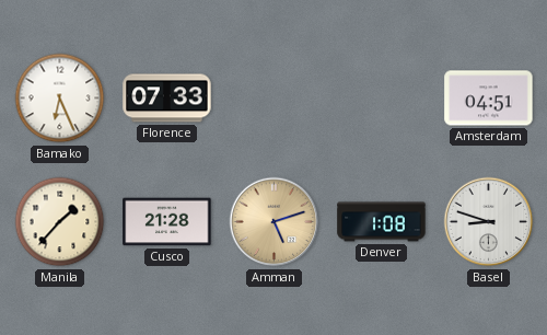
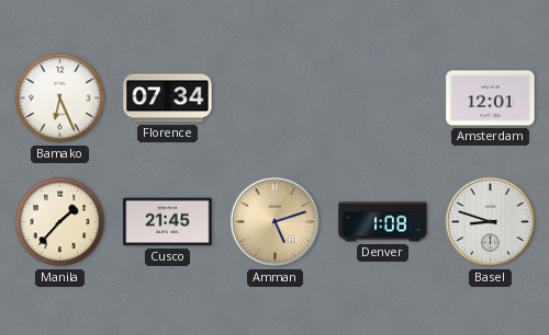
Florence: 07:33 -> 07:34 (168, 99)
Amsterdam: 04:51 -> 12:01 (491, 99)
Cusco: 21:28 -> 21:45 (168, 222)
